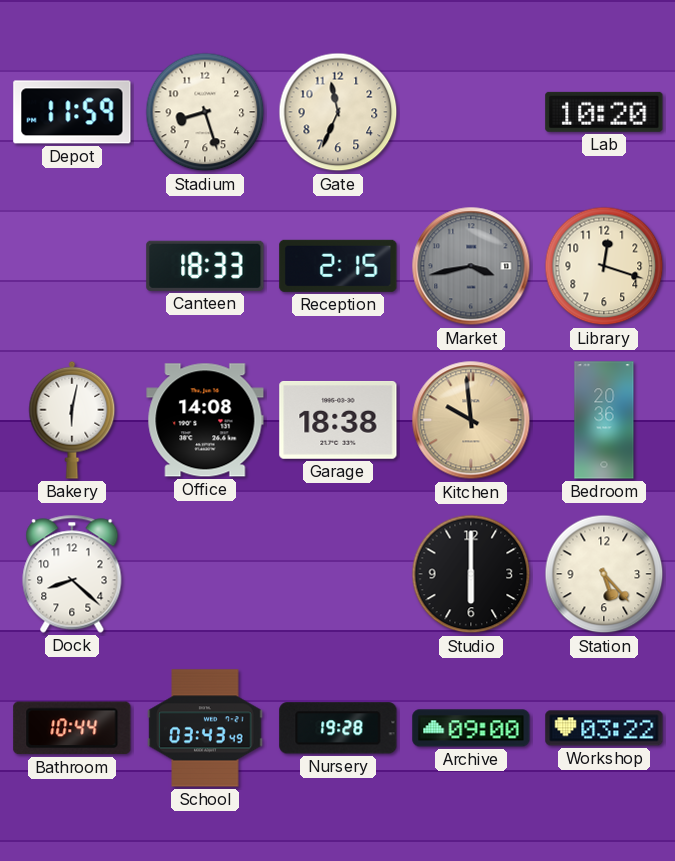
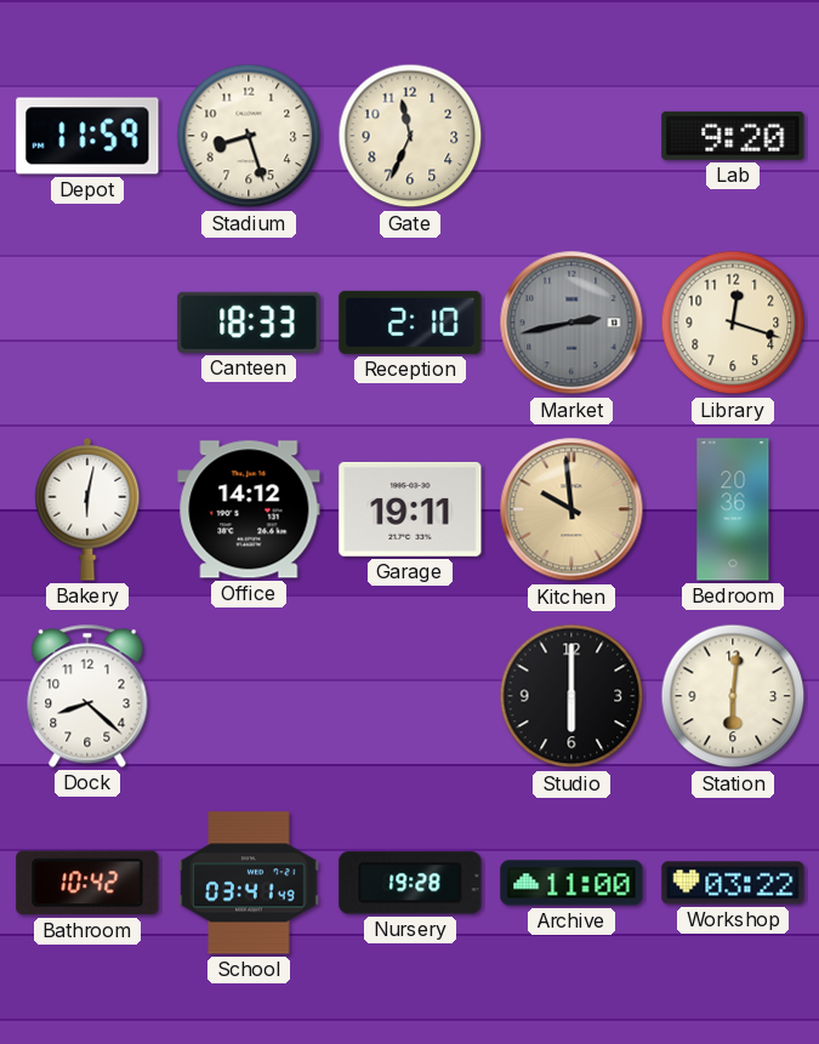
Lab: 10:20 -> 9:20 (733, 136)
Reception: 2:15 -> 2:10 (410, 323)
Market: 3:43 -> 2:43 (571, 323)
Office: 14:08 -> 14:12 (249, 509)
Garage: 18:38 -> 19:11 (410, 509)
Station: 5:23 -> 6:01 (733, 696)
Bathroom: 10:44 -> 10:42 (87, 883)
School: 03:43 -> 03:41 (249, 883)
Archive: 09:00 -> 11:00 (571, 883)
